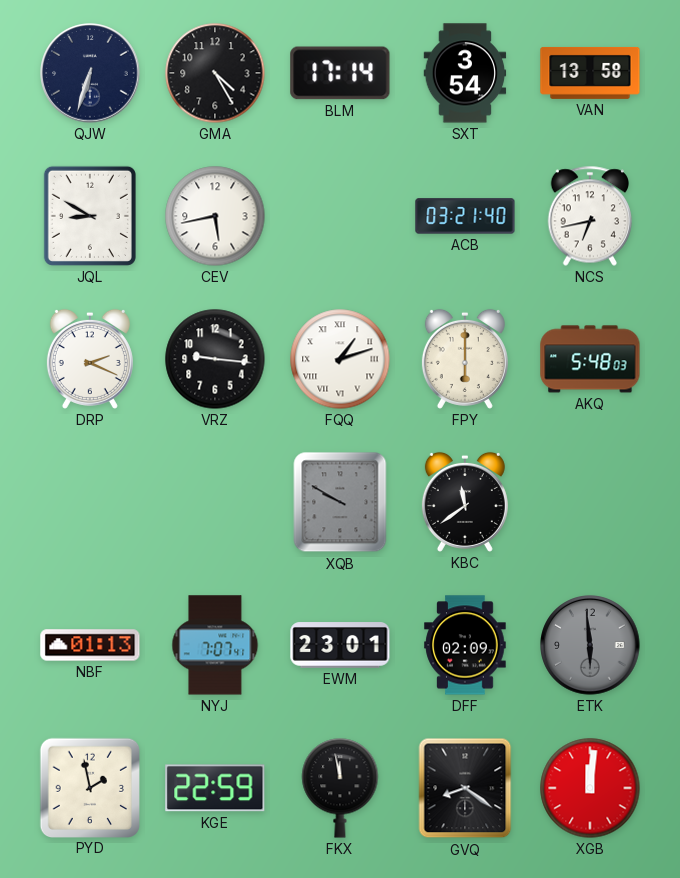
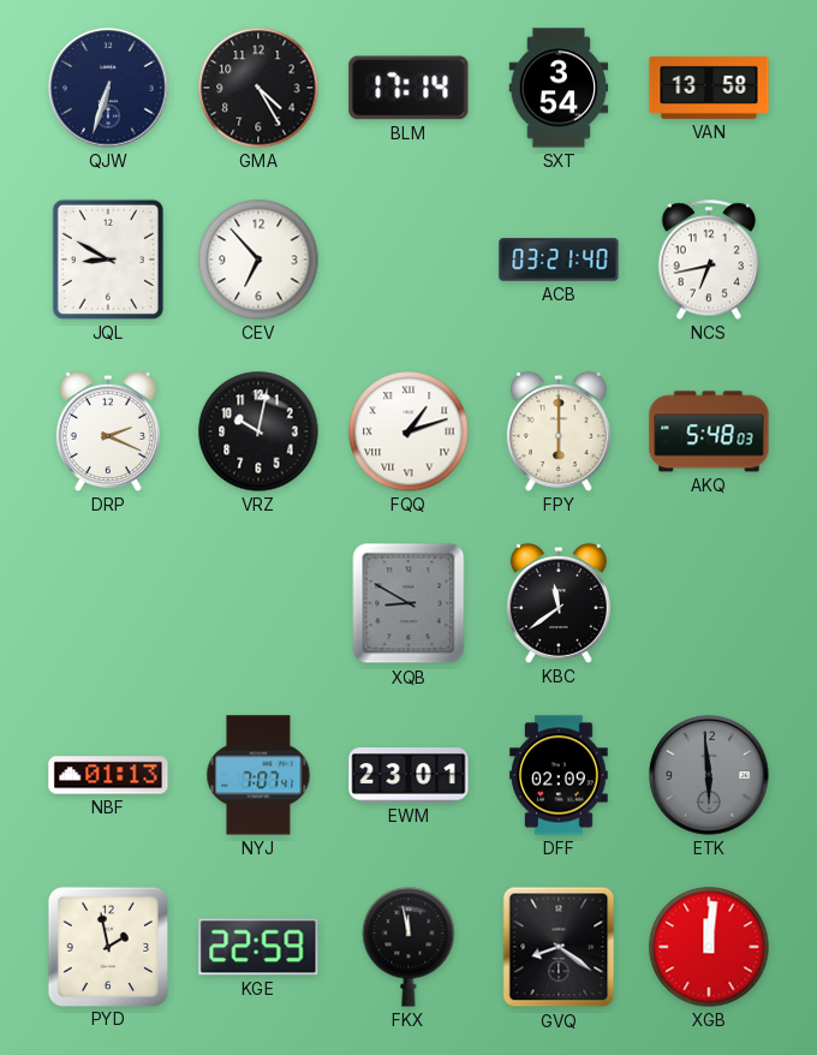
CEV: 5:43 -> 6:53 (258, 260)
VRZ: 9:16 -> 10:02 (258, 431)
XQB: 9:50 -> 8:50 (408, 603)
